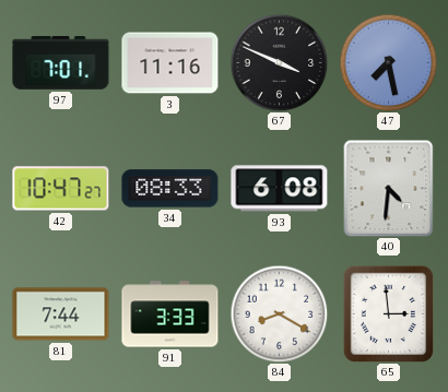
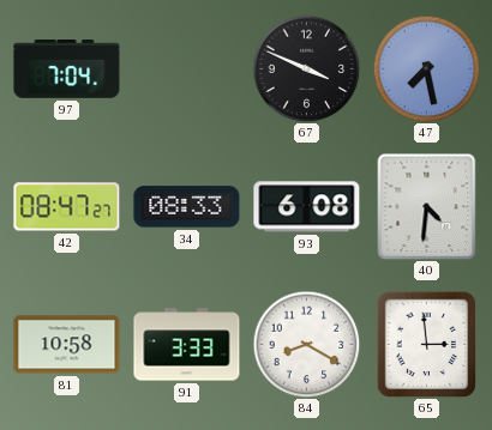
97: 7:01 -> 7:04 (67, 69)
3: 11:16 -> none (170, 63)
42: 10:47 -> 08:47 (67, 207)
81: 7:44 -> 10:58 (67, 345)
